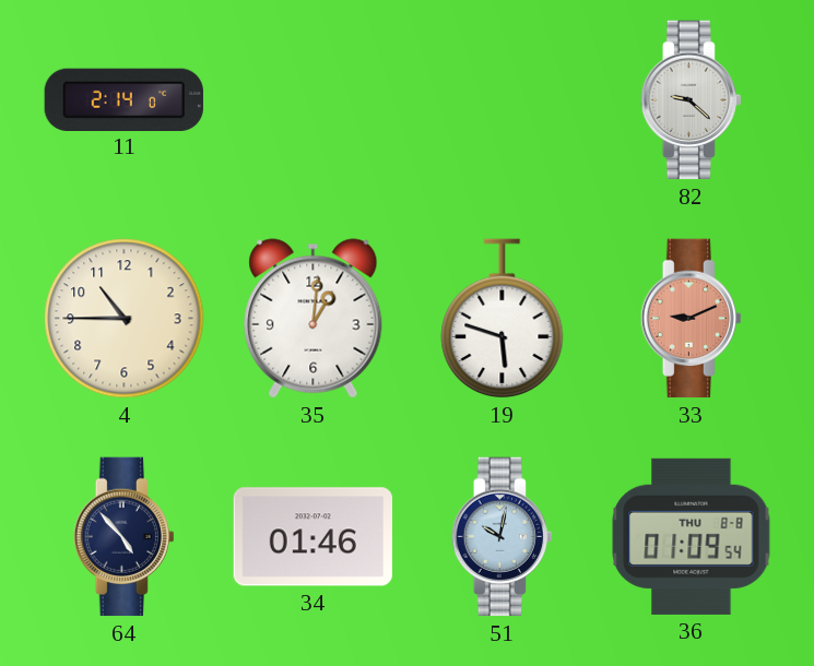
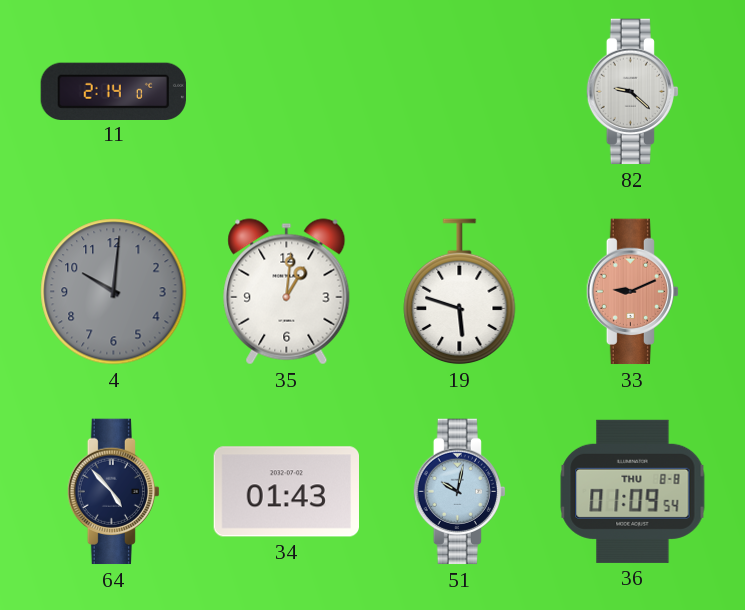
4: 10:45 -> 10:01 (114, 292)
4 dial: cream -> grey (114, 292)
34: 01:46 -> 01:43 (286, 492)
